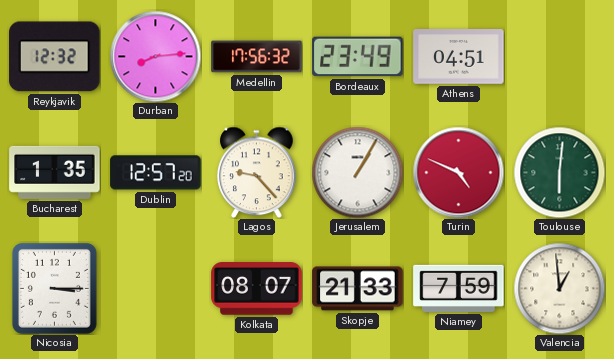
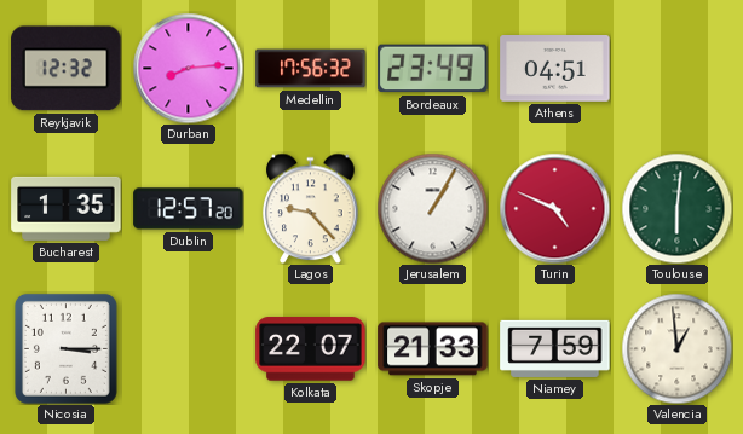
Kolkata: 08:07 -> 22:07 (311, 349)
